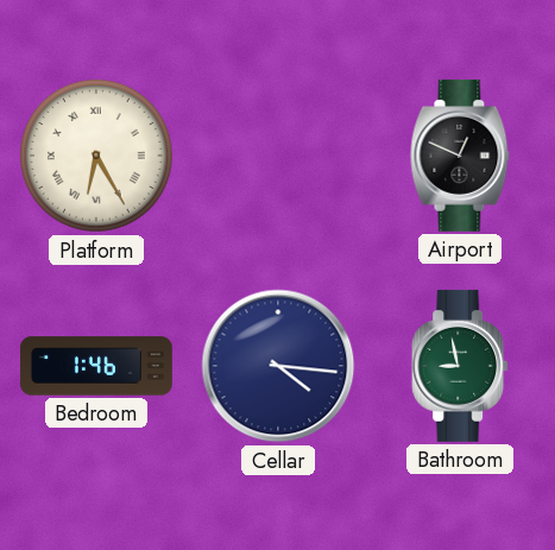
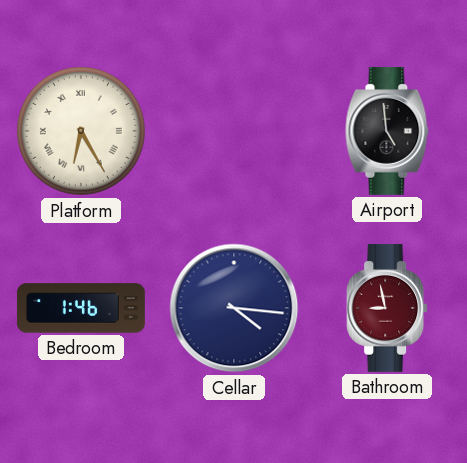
Airport: 12:49 -> 4:59 (387, 131)
Bathroom dial: green -> burgundy (387, 308)
